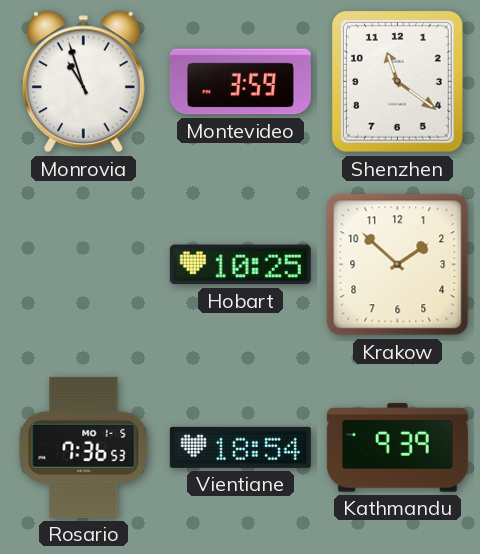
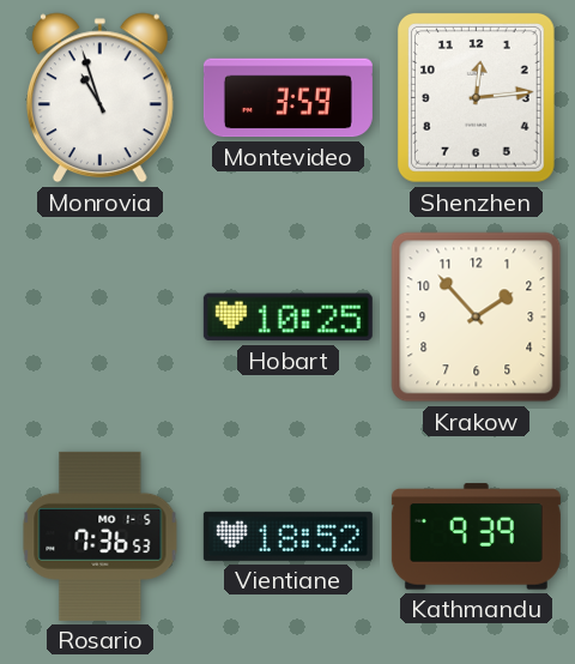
Shenzhen: 11:21 -> 12:14 (476, 97)
Krakow: 1:52 -> 1:53 (477, 318)
Vientiane: 18:54 -> 18:52 (287, 536)
